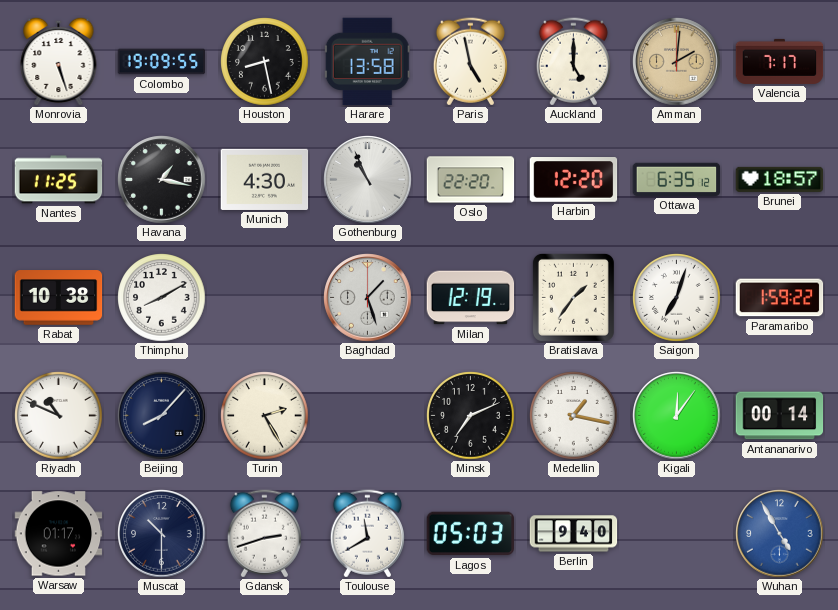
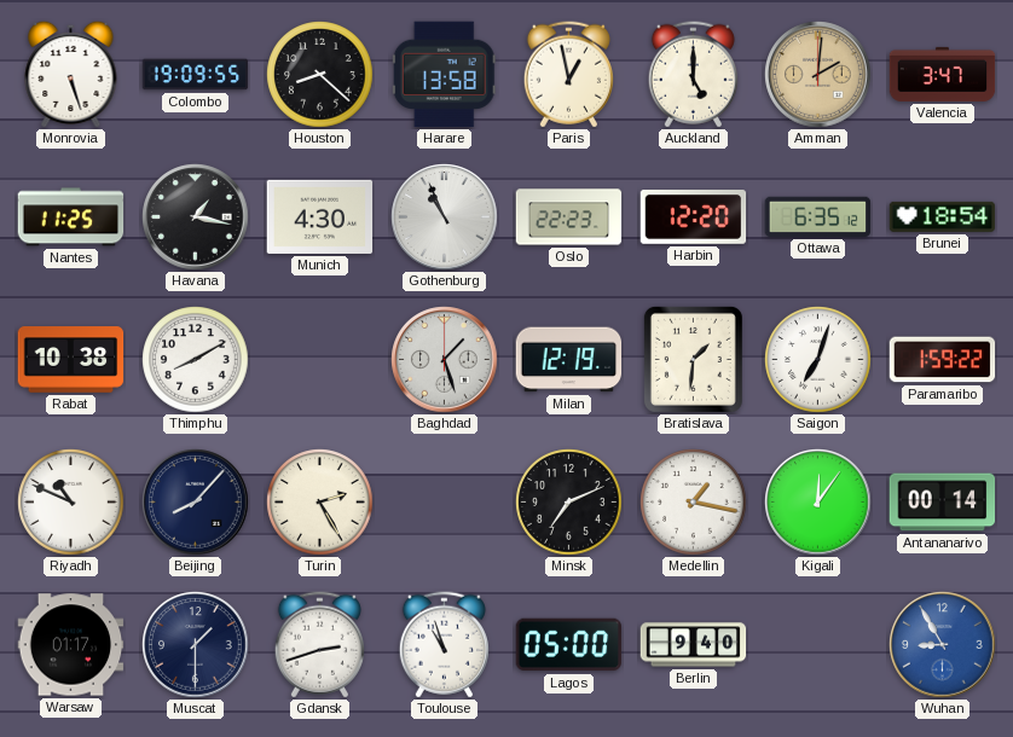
Houston: 8:28 -> 8:22 (320, 75)
Paris: 4:58 -> 12:58 (568, 75)
Valencia: 7:17 -> 3:47 (943, 74)
Oslo: 22:20 -> 22:23 (569, 217)
Brunei: 18:57 -> 18:54 (943, 216)
Bratislava: 1:36 -> 1:31 (693, 359)
Muscat: 10:30 -> 1:30 (196, 645)
Toulouse: 11:40 -> 10:57 (444, 645)
Lagos: 05:03 -> 05:00 (569, 645)
Wuhan: 4:55 -> 8:55 (943, 645)
